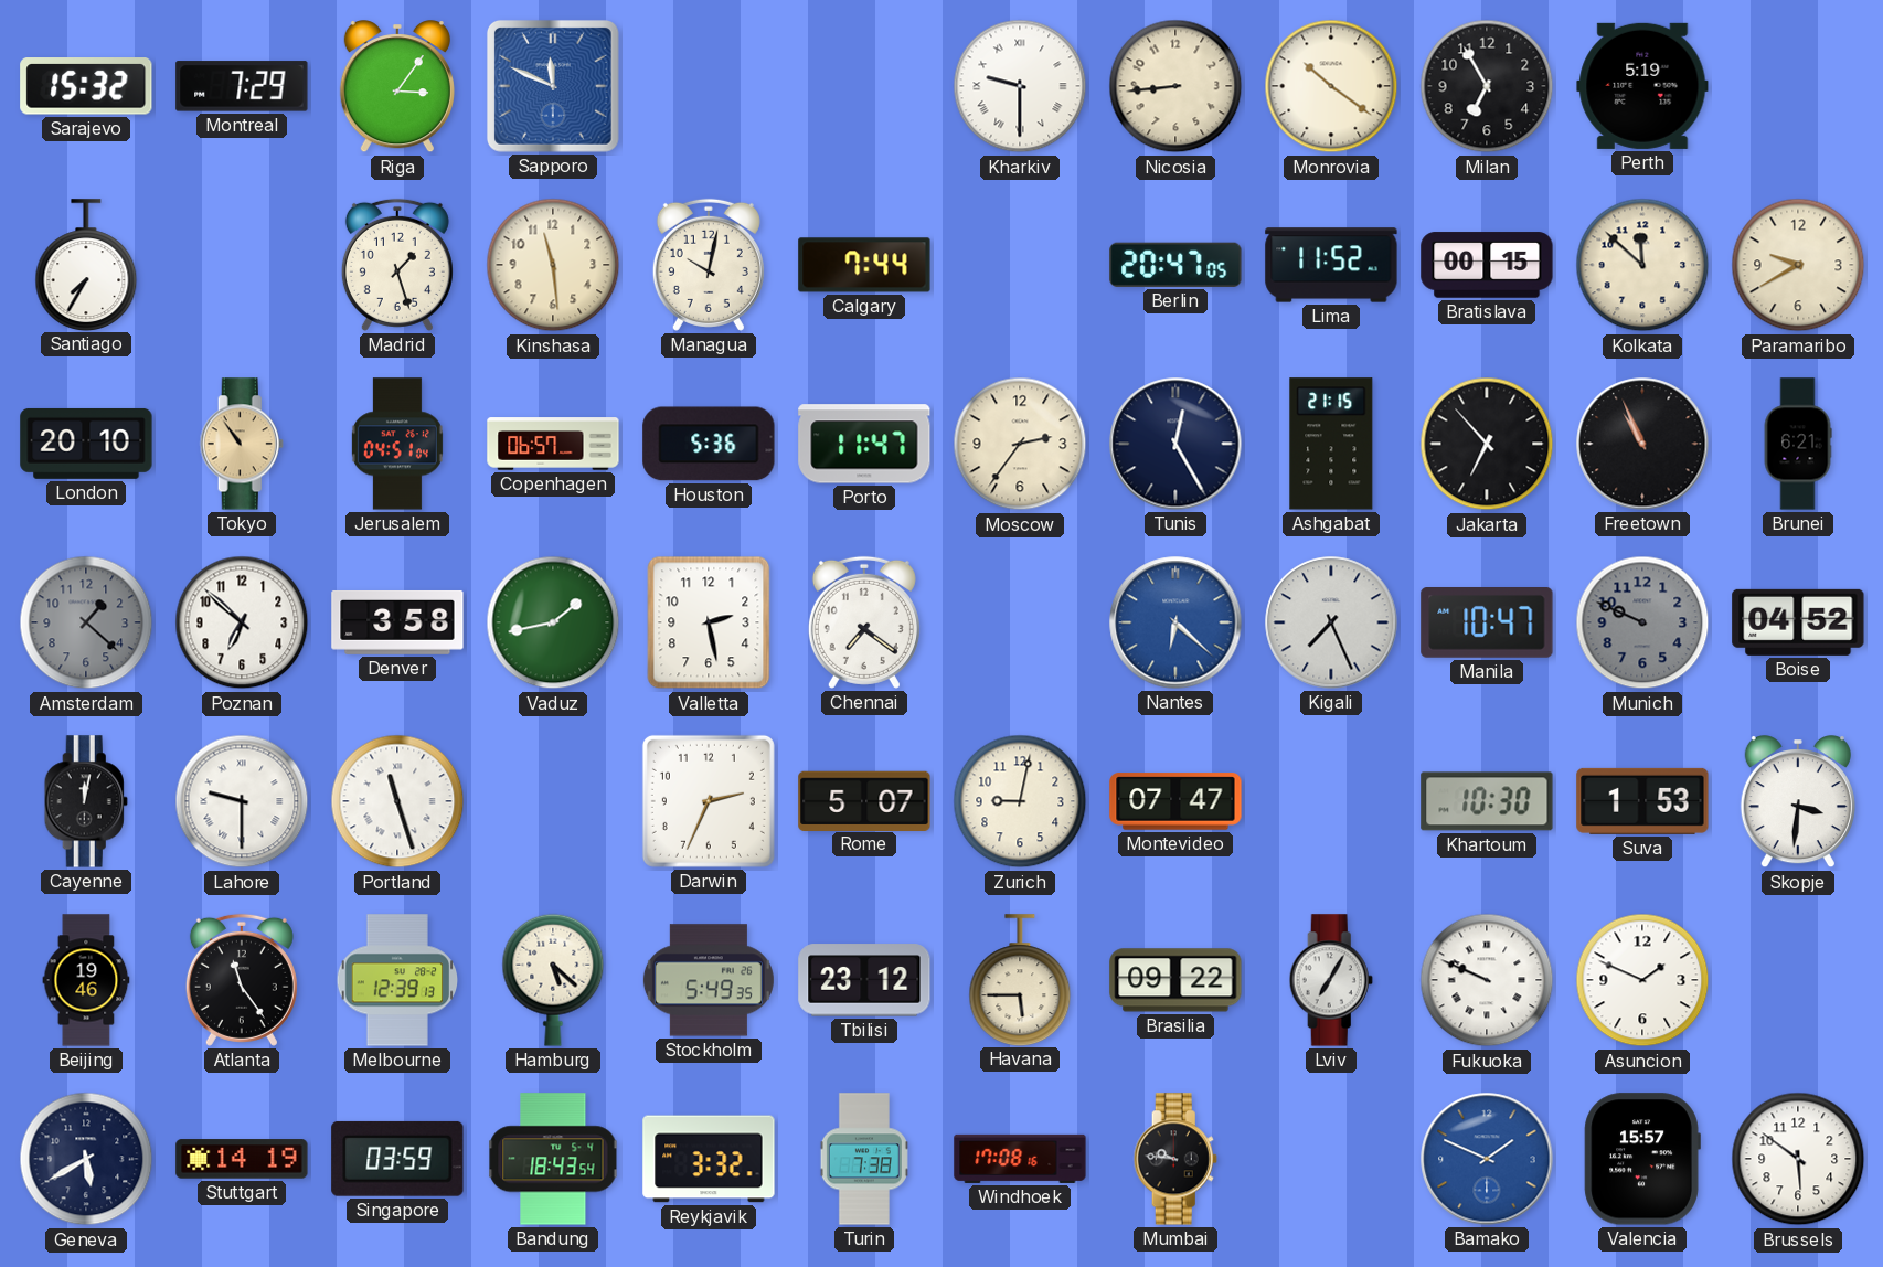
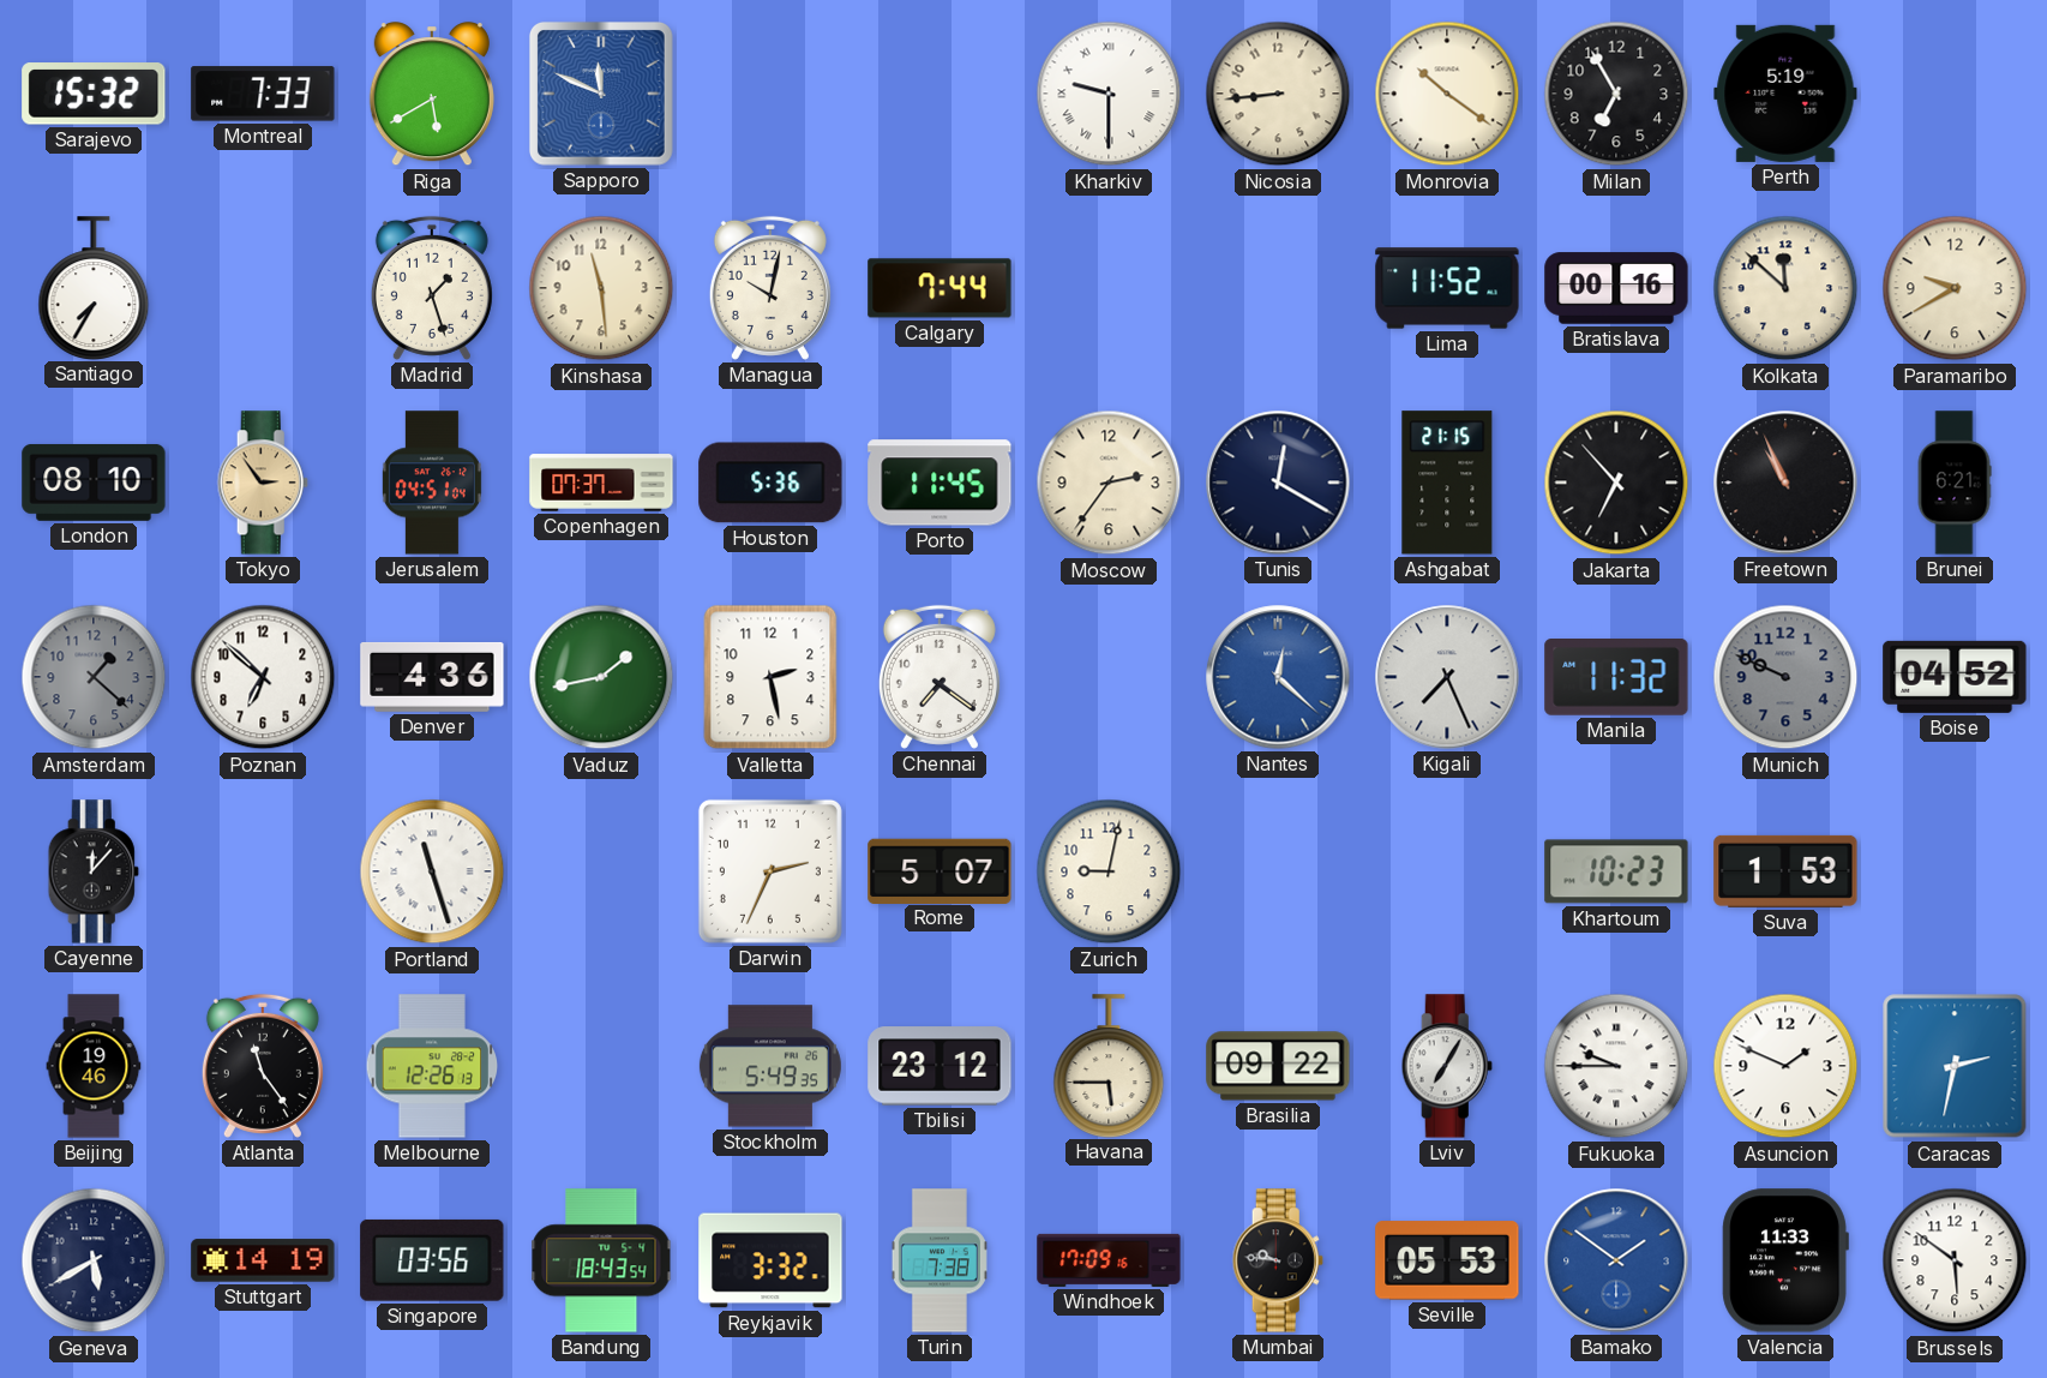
Montreal: 7:29 -> 7:33 (263, 94)
Riga: 3:06 -> 5:40 (432, 95)
Berlin: 20:47 -> none (1175, 265)
Bratislava: 00:15 -> 00:16 (1616, 288)
London: 20:10 -> 08:10 (94, 483)
Tokyo: 10:54 -> 2:54 (263, 483)
Copenhagen: 06:57 -> 07:37 (601, 483)
Porto: 11:47 -> 11:45 (940, 483)
Tunis: 12:25 -> 12:20 (1278, 483)
Denver: 3:58 -> 4:36 (432, 677)
Nantes: 6:22 -> 12:22 (1278, 677)
Manila: 10:47 -> 11:32 (1616, 678)
Cayenne: 12:02 -> 12:07 (94, 871)
Lahore: 9:30 -> none (242, 801)
Montevideo: 07:47 -> none (1175, 801)
Khartoum: 10:30 -> 10:23 (1616, 871)
Skopje: 3:31 -> none (1798, 802)
Melbourne: 12:39 -> 12:26 (432, 1066)
Hamburg: 5:22 -> none (553, 980)
Fukuoka: 9:49 -> 9:45 (1616, 1066)
Caracas: none -> 2:32 (1955, 1066)
Singapore: 03:59 -> 03:56 (432, 1260)
Windhoek: 17:08 -> 17:09 (1109, 1260)
Seville: none -> 05:53 (1447, 1260)
Bamako: 1:49 -> 1:51 (1616, 1260)
Valencia: 15:57 -> 11:33 (1785, 1260)
